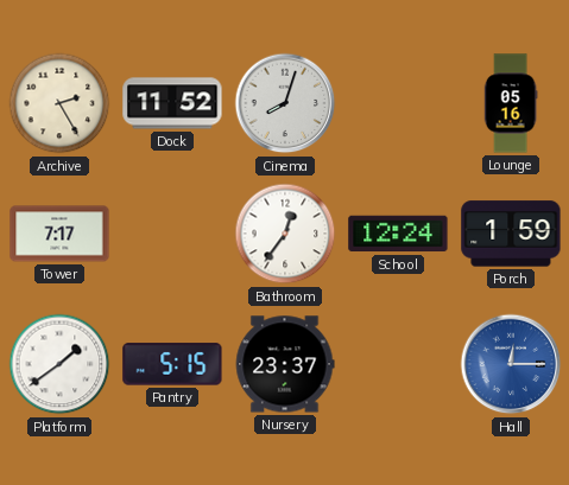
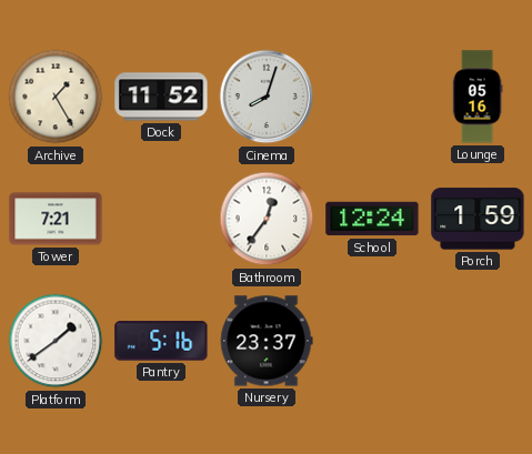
Archive: 2:25 -> 1:25 (56, 97)
Tower: 7:17 -> 7:21 (56, 219)
Pantry: 5:15 -> 5:16 (161, 341)
Hall: 12:15 -> none (511, 364)
